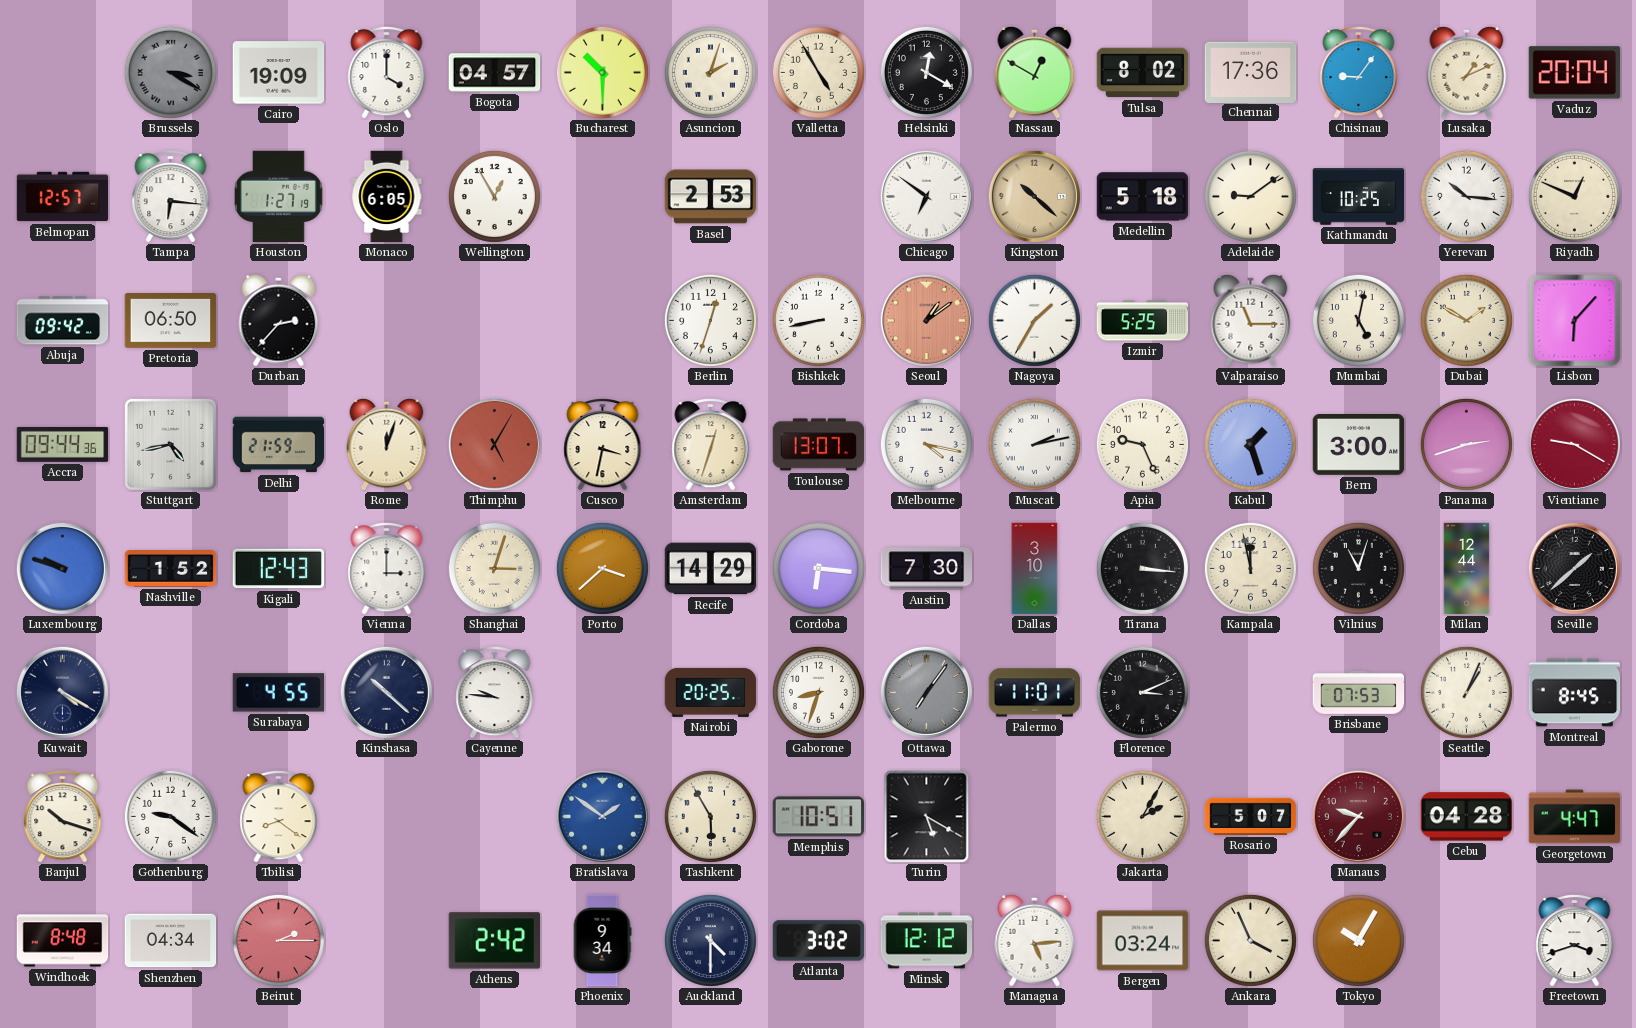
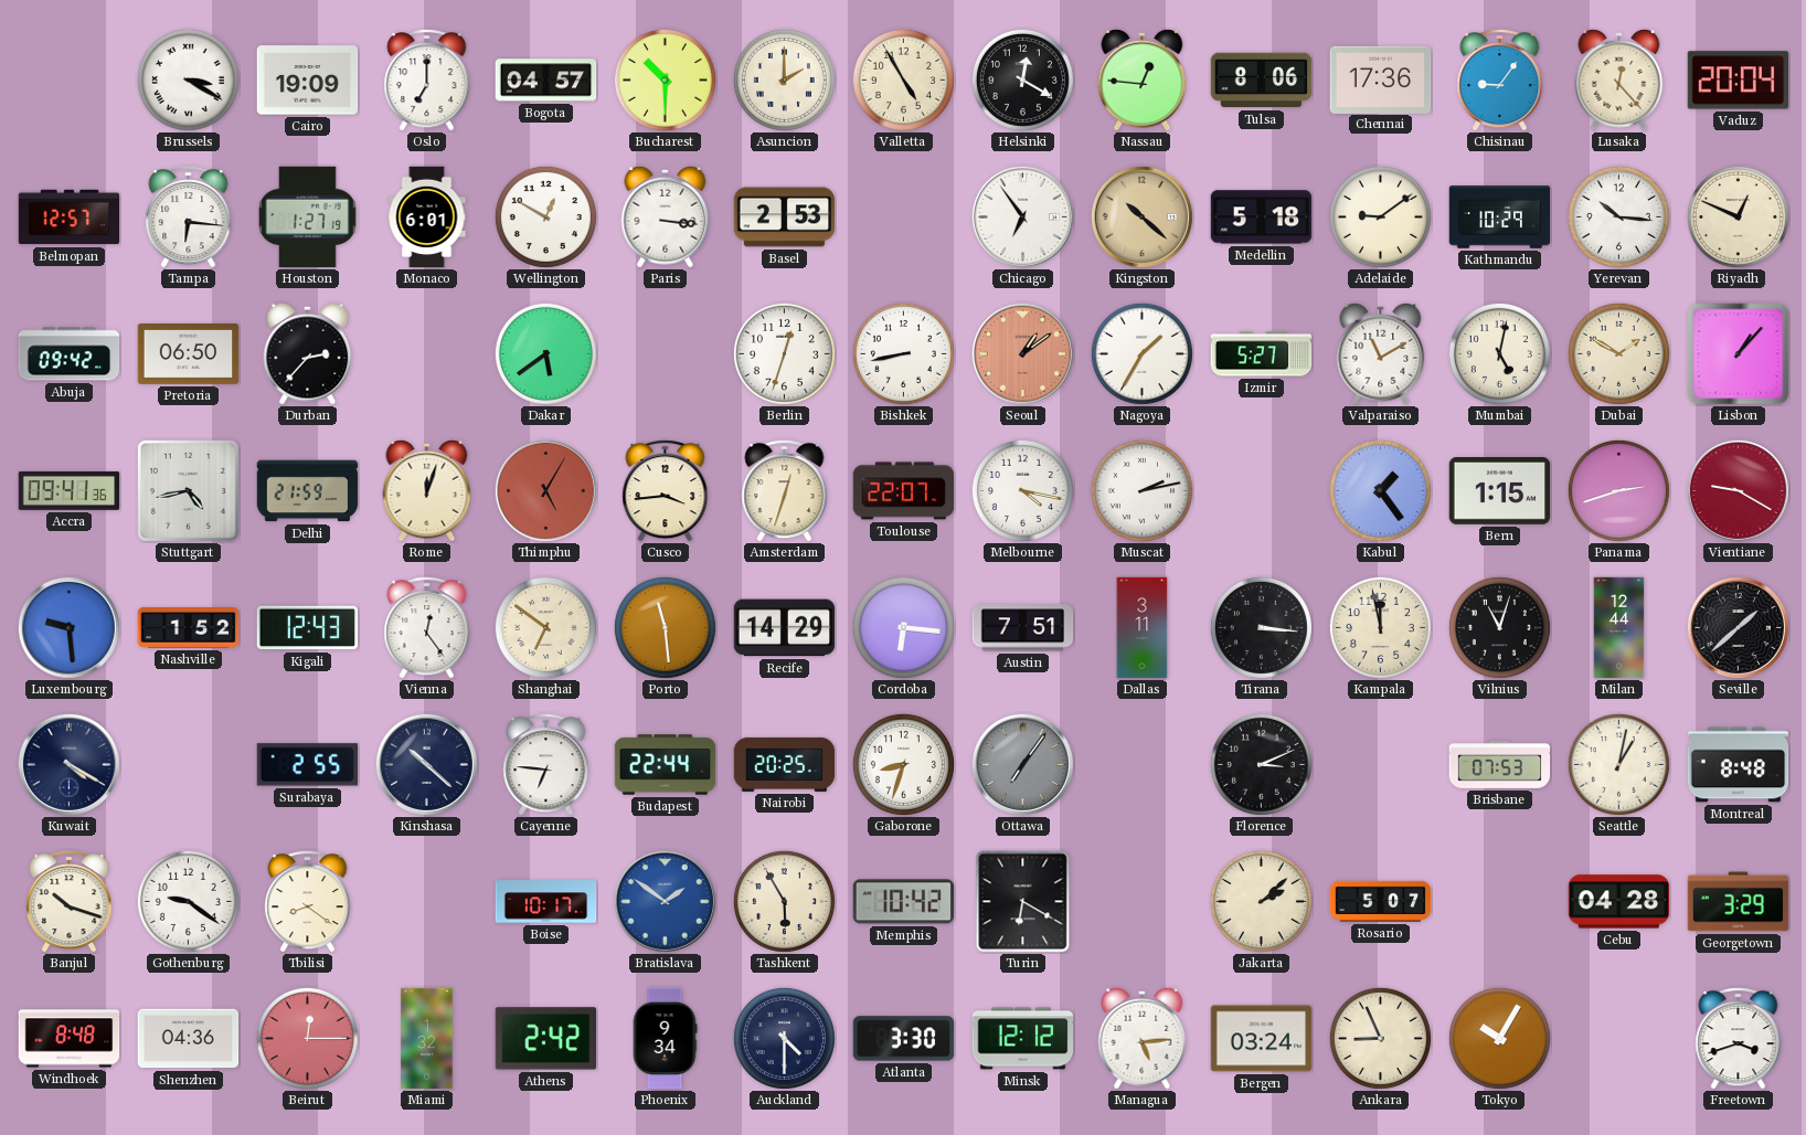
Brussels dial: grey -> white (188, 79)
Oslo: 4:00 -> 7:00 (427, 81)
Asuncion: 2:03 -> 2:00 (784, 79)
Nassau: 12:50 -> 12:46 (1143, 79)
Tulsa: 8:02 -> 8:06 (1262, 81)
Lusaka: 1:11 -> 12:23 (1619, 79)
Monaco: 6:05 -> 6:01 (427, 218)
Wellington: 12:55 -> 12:50 (545, 216)
Paris: none -> 3:16 (666, 216)
Chicago: 6:51 -> 6:54 (1022, 216)
Kathmandu: 10:25 -> 10:29 (1500, 218)
Dakar: none -> 5:39 (545, 353)
Izmir: 5:25 -> 5:27 (1262, 354)
Valparaiso: 11:15 -> 11:10 (1381, 353)
Lisbon: 6:07 -> 1:07 (1739, 354)
Accra: 09:44 -> 09:41 (70, 490)
Cusco: 3:32 -> 3:44 (666, 491)
Toulouse: 13:07 -> 22:07 (904, 491)
Apia: 9:26 -> none (1142, 444)
Kabul: 1:27 -> 1:24 (1380, 490)
Bern: 3:00 -> 1:15 (1500, 491)
Luxembourg: 9:48 -> 9:29 (68, 627)
Vienna: 3:00 -> 12:24 (427, 628)
Shanghai: 3:03 -> 6:51 (545, 627)
Porto: 3:38 -> 11:29 (665, 627)
Austin: 7:30 -> 7:51 (1023, 628)
Dallas: 3:10 -> 3:11 (1143, 628)
Surabaya: 4:55 -> 2:55 (307, 765)
Cayenne: 9:46 -> 6:46 (546, 765)
Budapest: none -> 22:44 (666, 765)
Palermo: 11:01 -> none (1035, 693)
Seattle: 1:04 -> 1:02 (1618, 764)
Montreal: 8:45 -> 8:48 (1739, 765)
Boise: none -> 10:17 (546, 902)
Memphis: 10:51 -> 10:42 (904, 902)
Turin: 5:20 -> 6:20 (1023, 902)
Jakarta: 2:05 -> 2:08 (1261, 901)
Manaus: 9:37 -> none (1358, 816)
Georgetown: 4:47 -> 3:29 (1739, 902)
Shenzhen: 04:34 -> 04:36 (189, 1039)
Beirut: 2:15 -> 12:15 (307, 1038)
Miami: none -> 1:32 (427, 1039)
Atlanta: 3:02 -> 3:30 (904, 1039)
Ankara: 3:56 -> 8:56 (1380, 1038)
